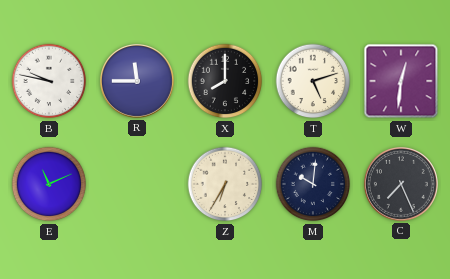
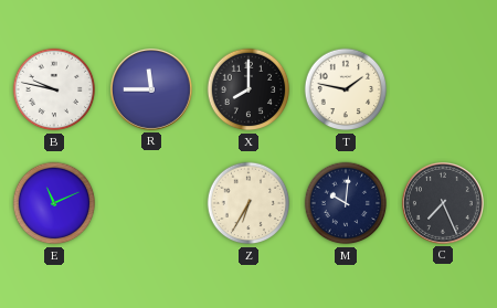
T: 5:12 -> 1:47 (346, 89)
W: 12:31 -> none (401, 81)
